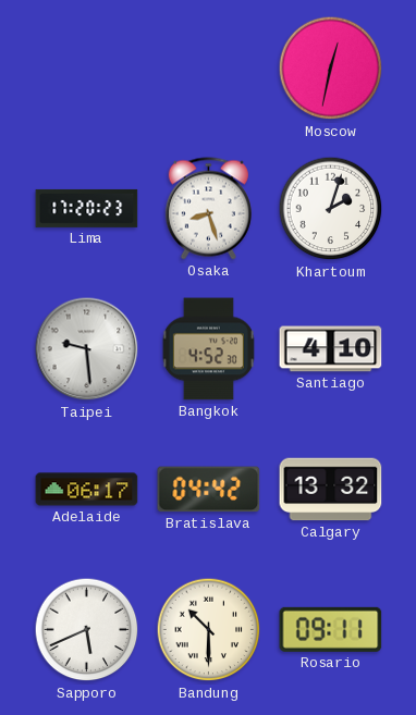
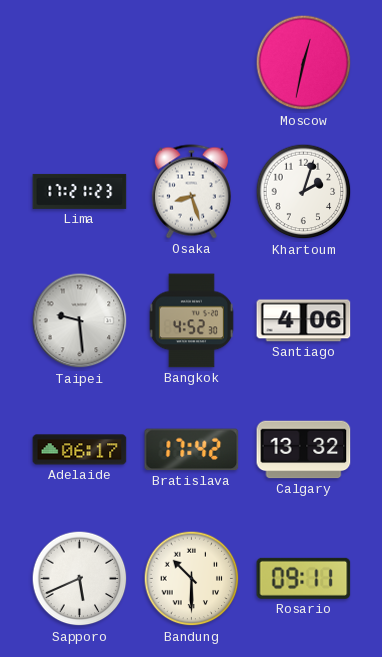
Lima: 17:20 -> 17:21 (80, 191)
Santiago: 4:10 -> 4:06 (304, 321)
Bratislava: 04:42 -> 17:42 (192, 450)
